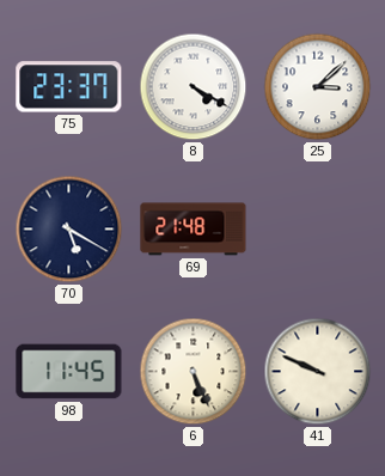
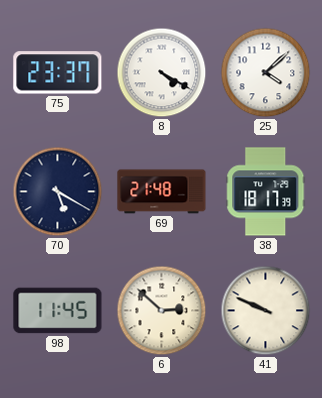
25: 3:08 -> 4:08 (266, 73)
38: none -> 18:17 (266, 192)
6: 5:26 -> 2:52 (162, 311)
